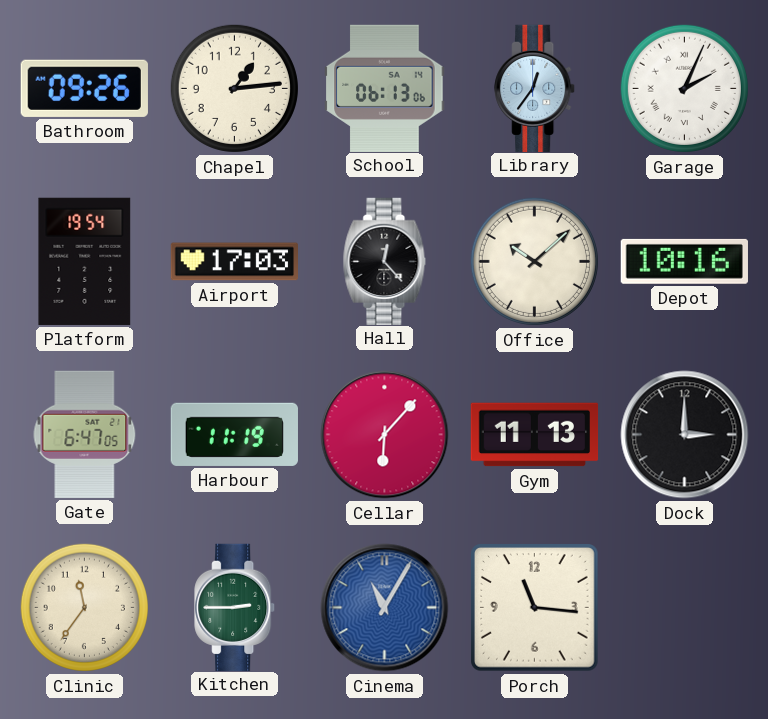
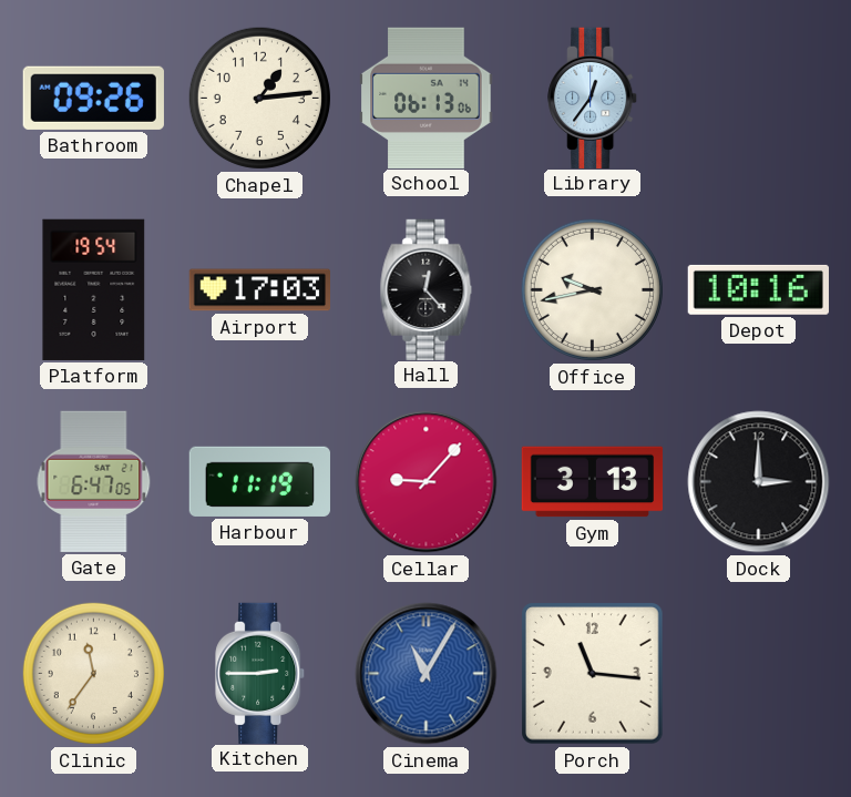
Garage: 2:04 -> none (684, 88)
Office: 10:08 -> 9:43 (592, 289)
Cellar: 6:07 -> 9:07 (427, 482)
Gym: 11:13 -> 3:13 (593, 482)
